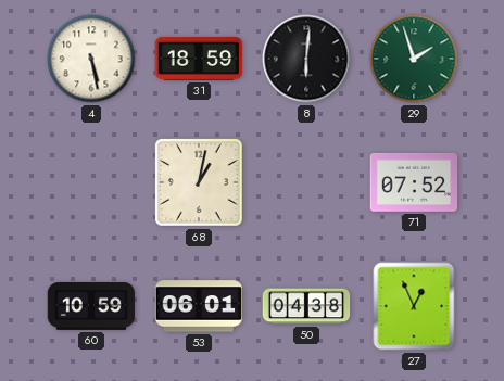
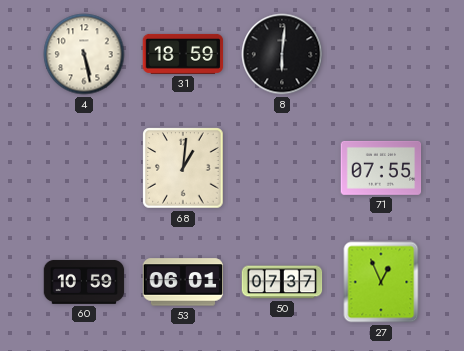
29: 1:57 -> none (414, 59)
68: 1:02 -> 1:01 (183, 168)
71: 07:52 -> 07:55 (381, 168)
50: 04:38 -> 07:37 (282, 282)
